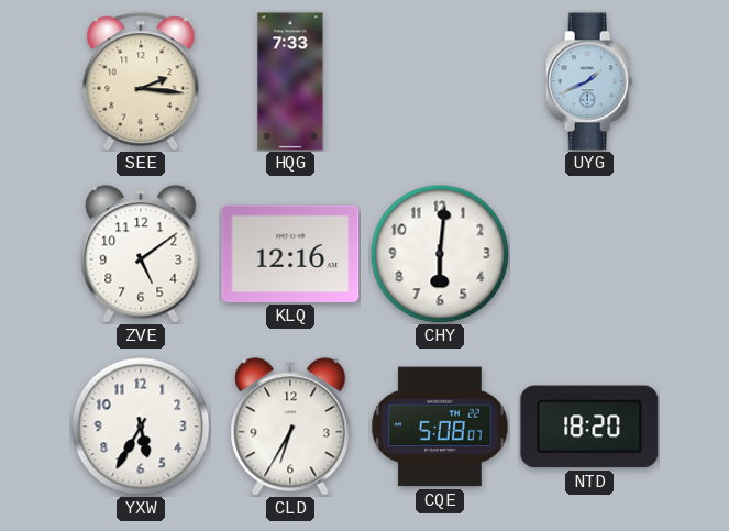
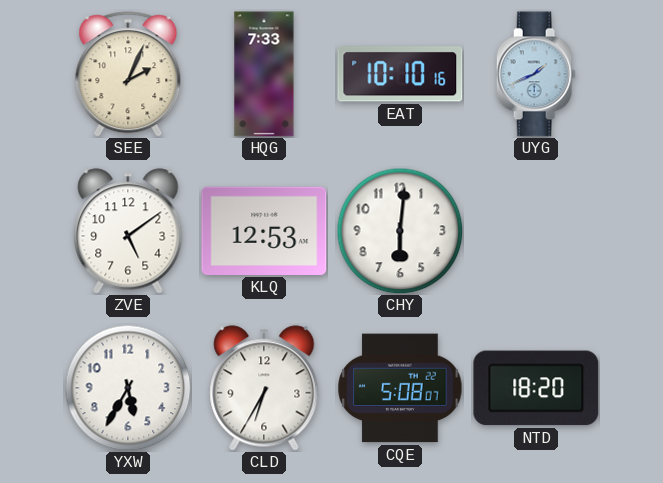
SEE: 2:16 -> 2:04 (128, 74)
EAT: none -> 10:10 (400, 74)
KLQ: 12:16 -> 12:53 (264, 231)
